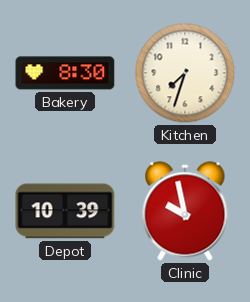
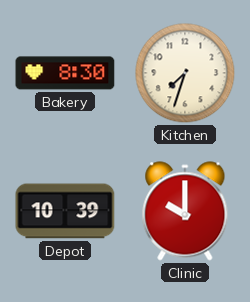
Clinic: 9:58 -> 10:00 (185, 211)
